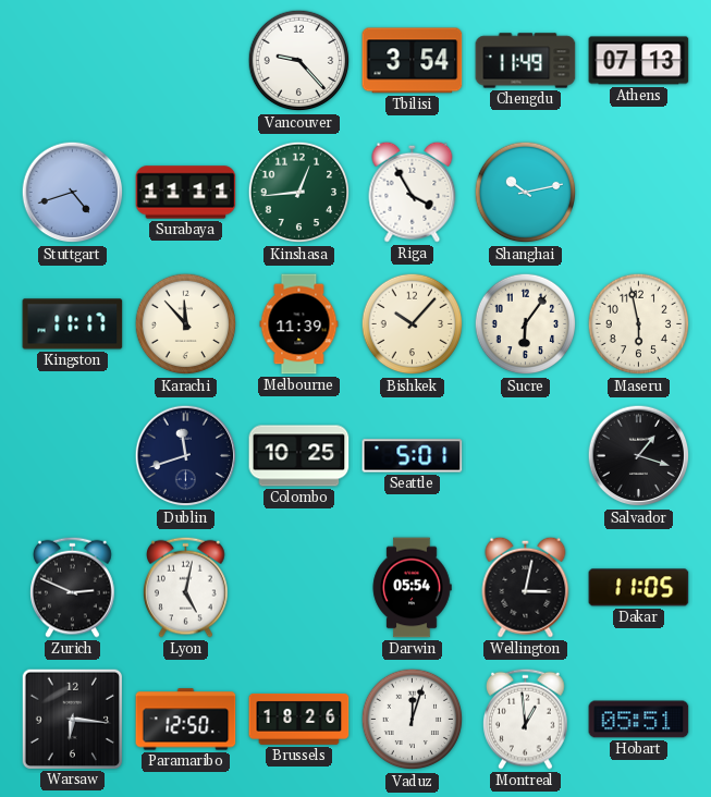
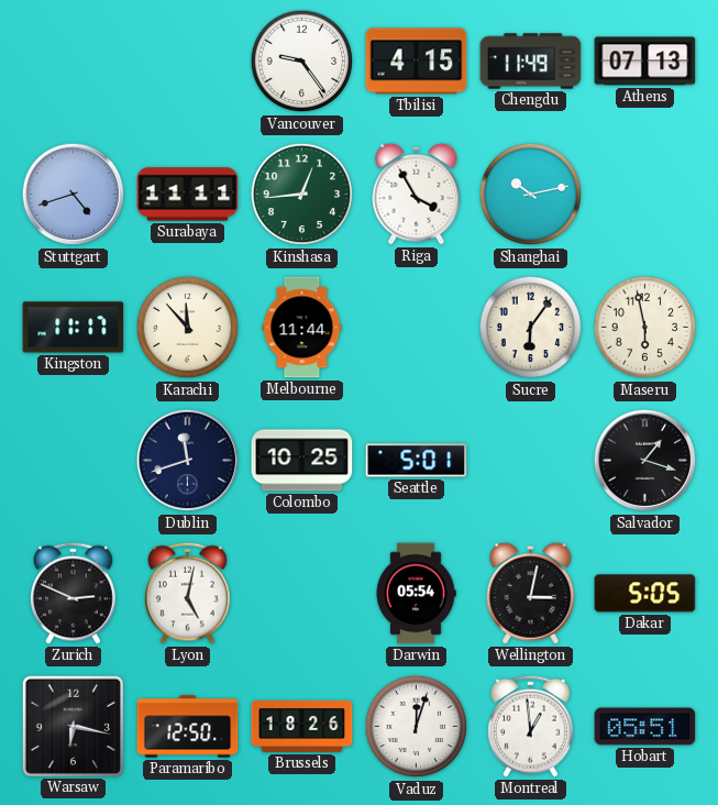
Vancouver: 9:23 -> 9:24 (302, 62)
Tbilisi: 3:54 -> 4:15 (417, 62)
Melbourne: 11:39 -> 11:44 (302, 328)
Bishkek: 10:07 -> none (413, 324)
Dakar: 11:05 -> 5:05 (645, 594)
Warsaw: 6:16 -> 6:17 (73, 726)
